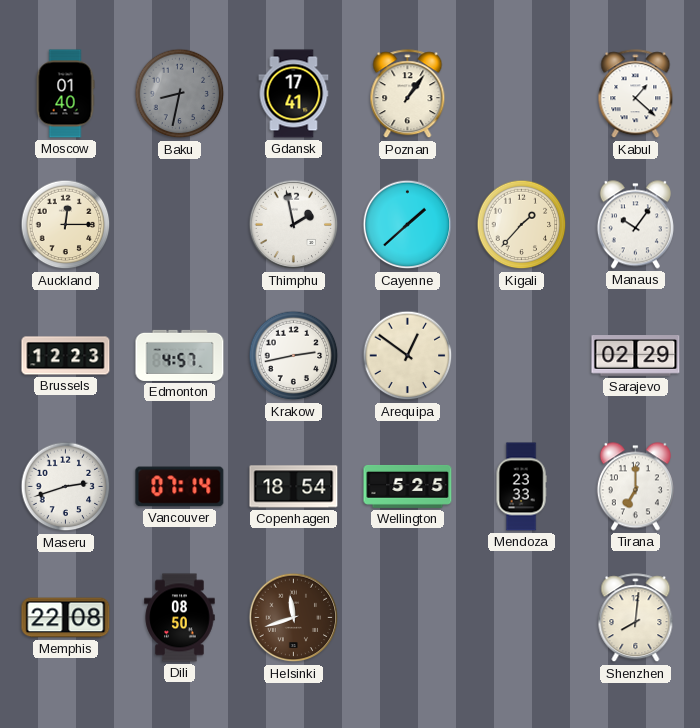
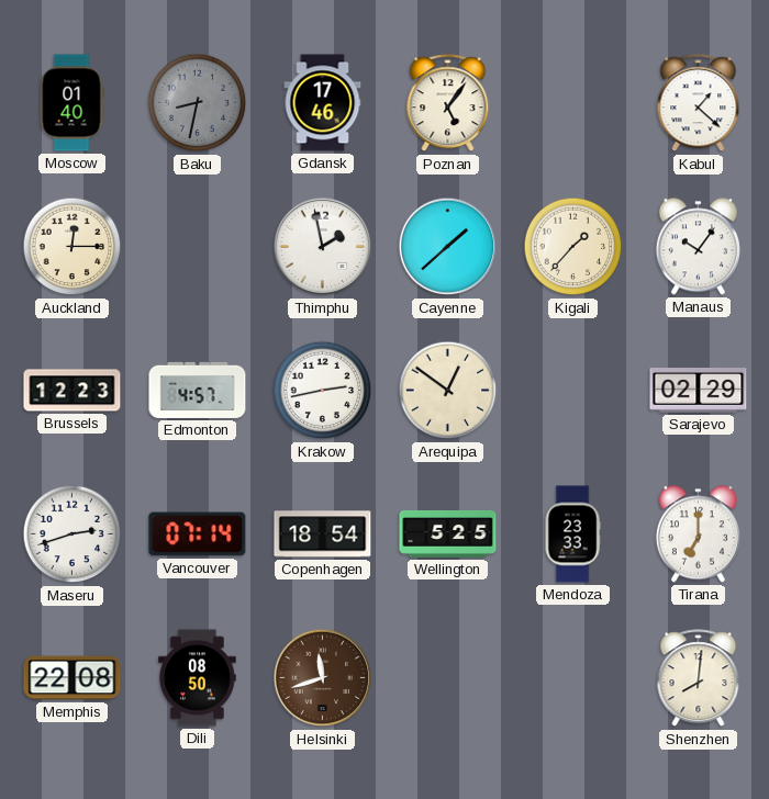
Gdansk: 17:41 -> 17:46 (323, 103)
Poznan: 1:06 -> 5:06 (448, 103)
